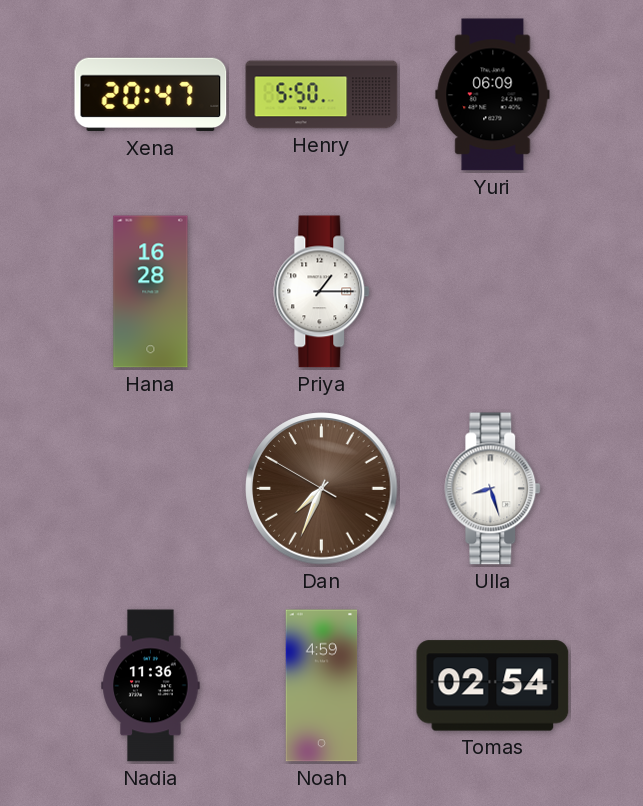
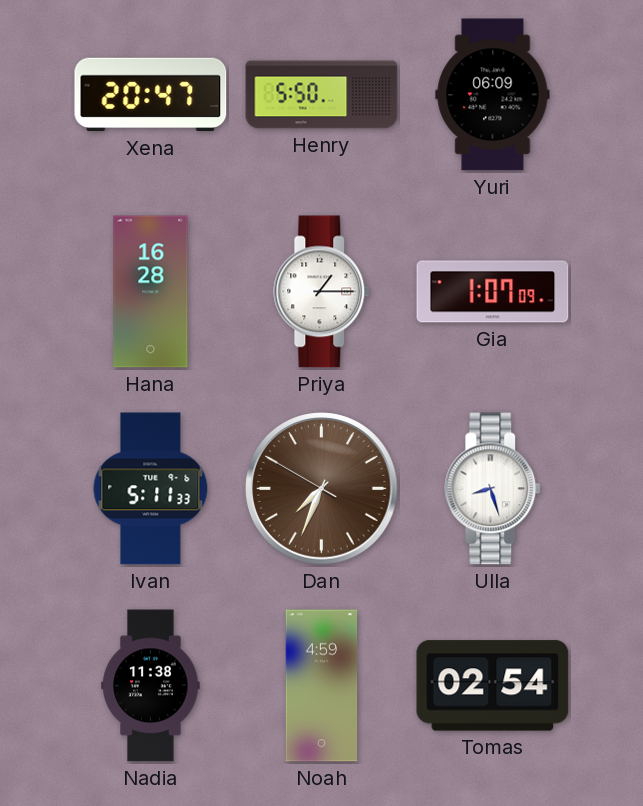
Gia: none -> 1:07 (493, 292)
Ivan: none -> 5:11 (151, 489)
Nadia: 11:36 -> 11:38 (151, 686)
